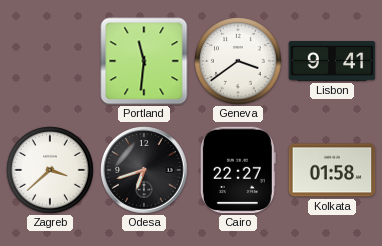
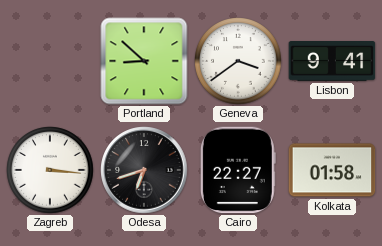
Portland: 11:31 -> 8:52 (144, 61)
Zagreb: 3:38 -> 3:16 (50, 170)
